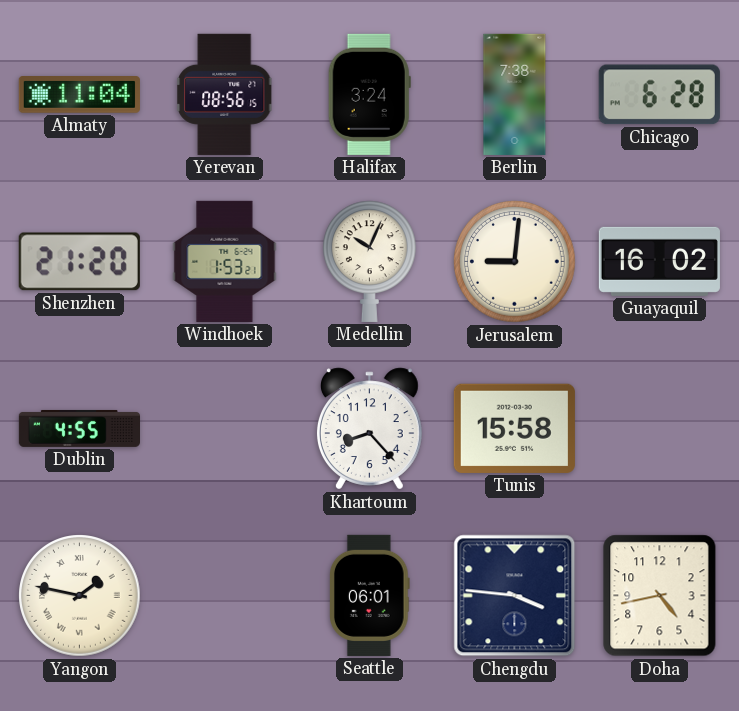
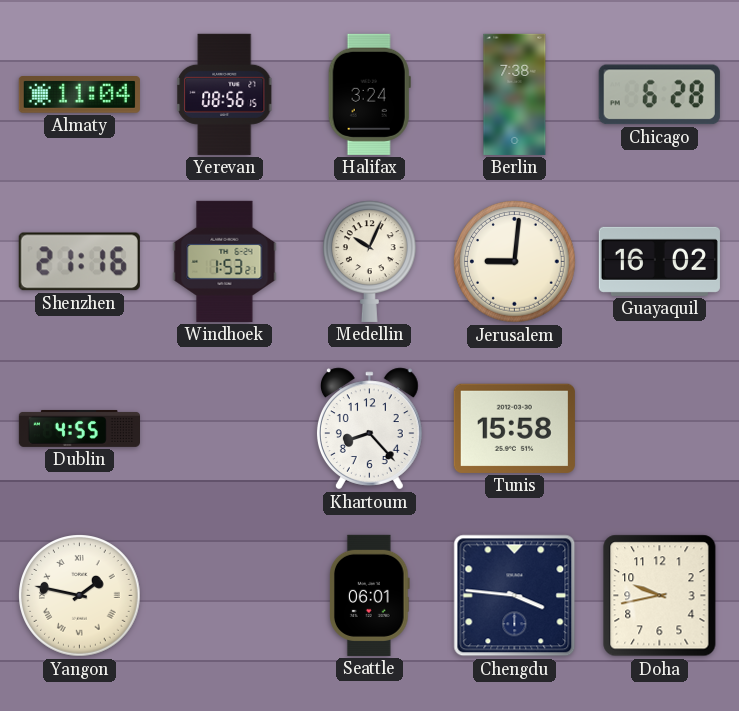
Shenzhen: 21:20 -> 21:16 (79, 262)
Doha: 4:43 -> 9:43 (660, 596)
